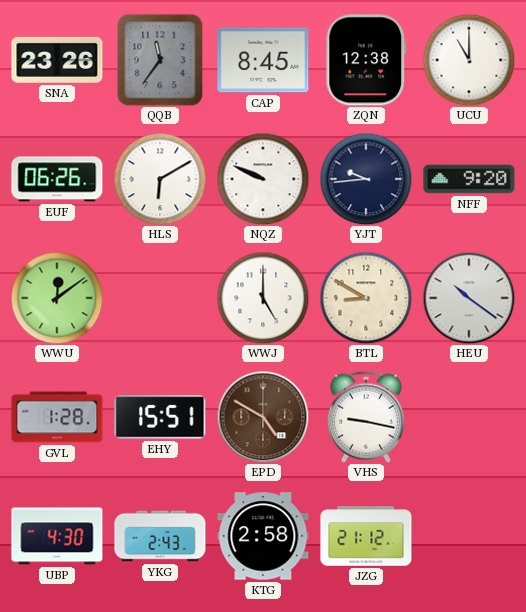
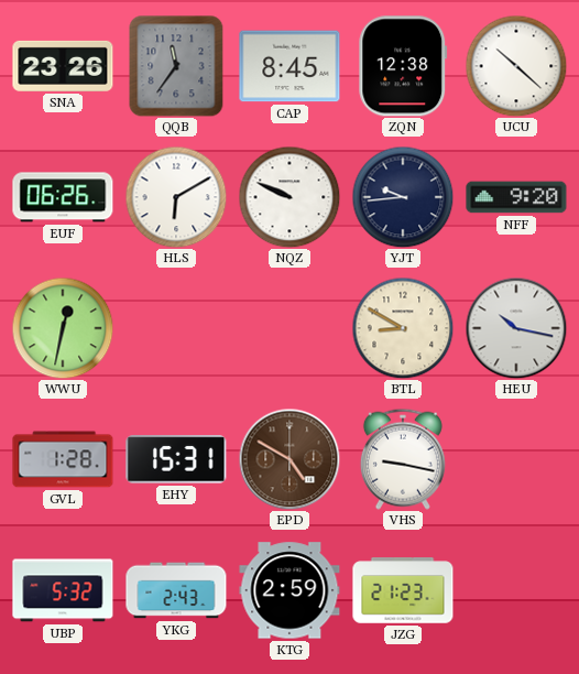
UCU: 11:00 -> 10:22 (516, 66)
WWU: 12:09 -> 12:32 (63, 328)
WWJ: 5:00 -> none (263, 298)
HEU: 10:21 -> 10:17 (516, 328)
EHY: 15:51 -> 15:31 (176, 459)
UBP: 4:30 -> 5:32 (63, 590)
KTG: 2:58 -> 2:59 (289, 590)
JZG: 21:12 -> 21:23 (403, 590)
